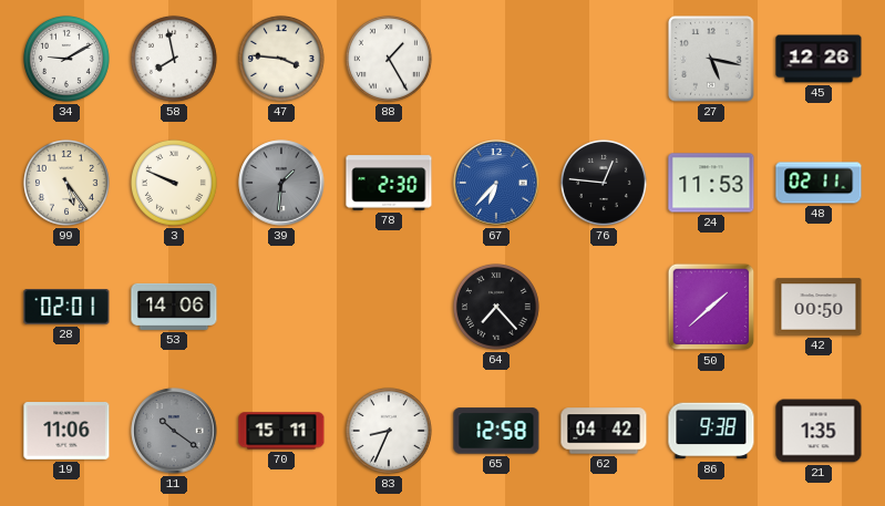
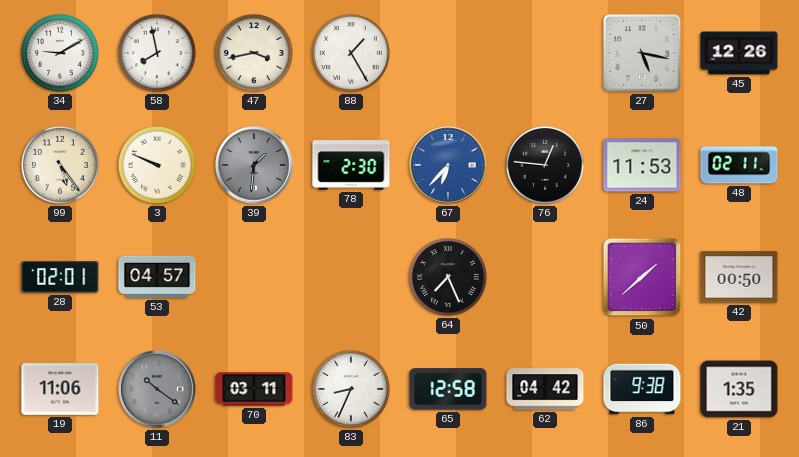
47: 3:46 -> 3:43 (254, 53)
53: 14:06 -> 04:57 (157, 277)
64: 7:23 -> 7:26 (448, 277)
70: 15:11 -> 03:11 (254, 389)
